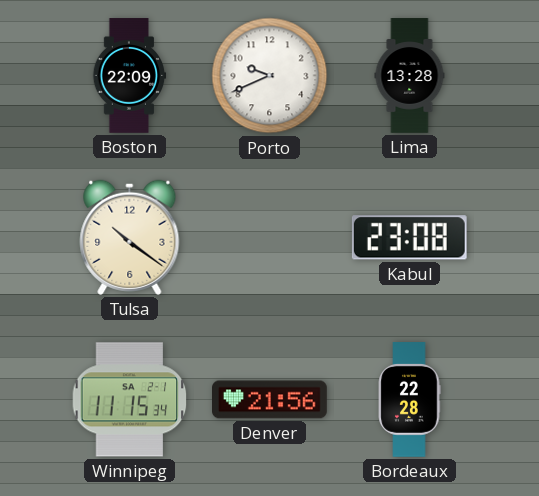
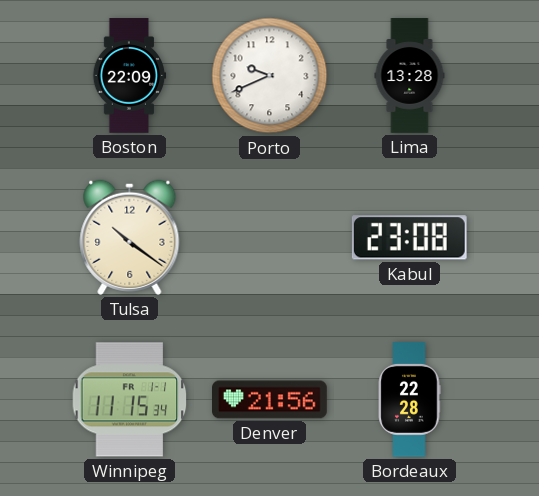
Winnipeg date: SA 2-1 -> FR 1-1 (130, 400)
